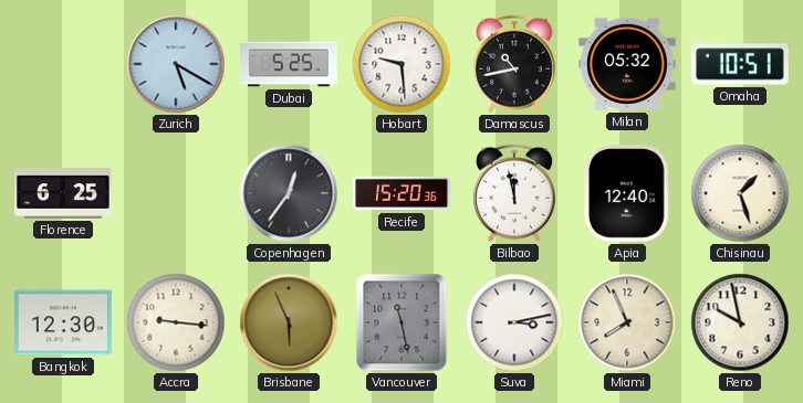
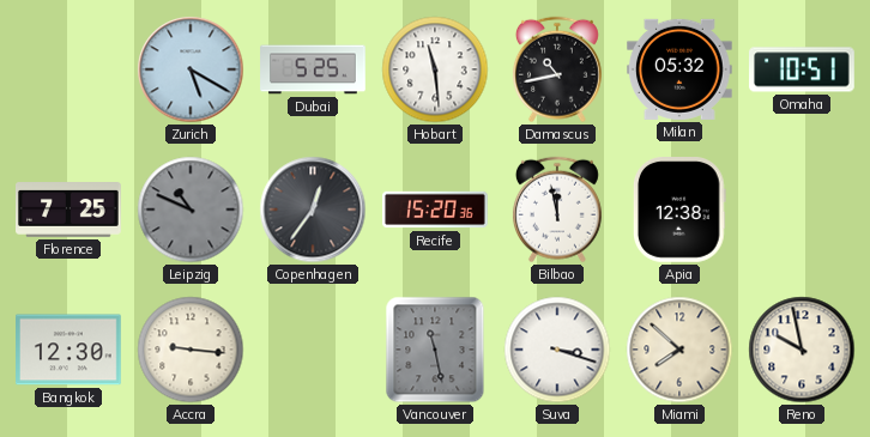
Hobart: 9:29 -> 11:29 (435, 69)
Florence: 6:25 -> 7:25 (68, 211)
Leipzig: none -> 10:49 (191, 210)
Apia: 12:40 -> 12:38 (681, 211)
Chisinau: 1:27 -> none (740, 193)
Brisbane: 5:56 -> none (289, 322)
Suva: 3:13 -> 3:18 (557, 350)
Miami: 7:56 -> 7:52 (679, 350)
